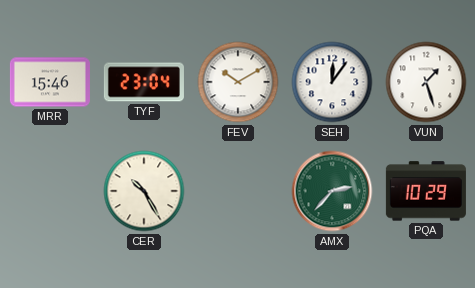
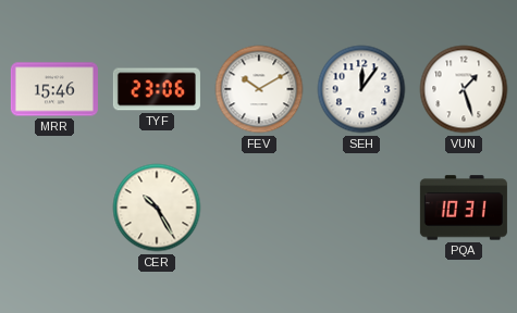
TYF: 23:04 -> 23:06 (157, 89)
AMX: 2:37 -> none (332, 191)
PQA: 10:29 -> 10:31 (464, 208)
